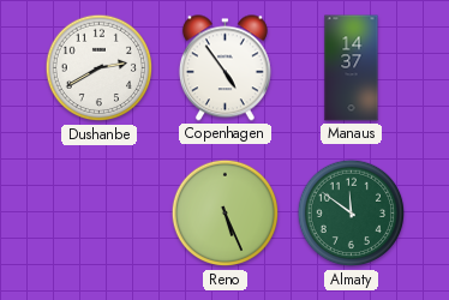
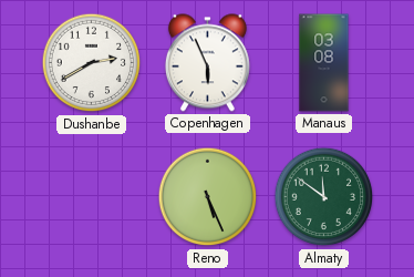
Copenhagen: 4:54 -> 5:56 (207, 63)
Manaus: 14:37 -> 03:08 (324, 63)
